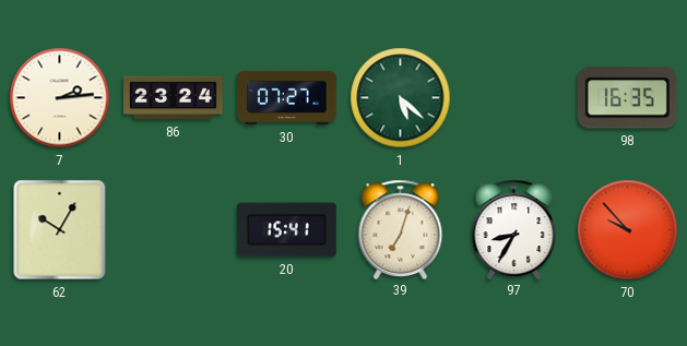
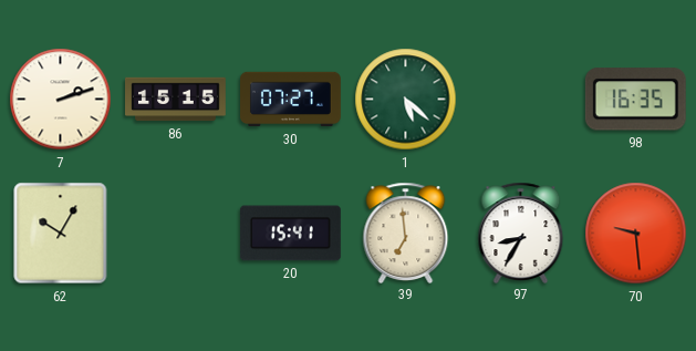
7: 2:14 -> 2:12 (61, 100)
86: 23:24 -> 15:15 (176, 100)
39: 7:03 -> 6:59 (406, 233)
70: 9:53 -> 9:29 (636, 234)
